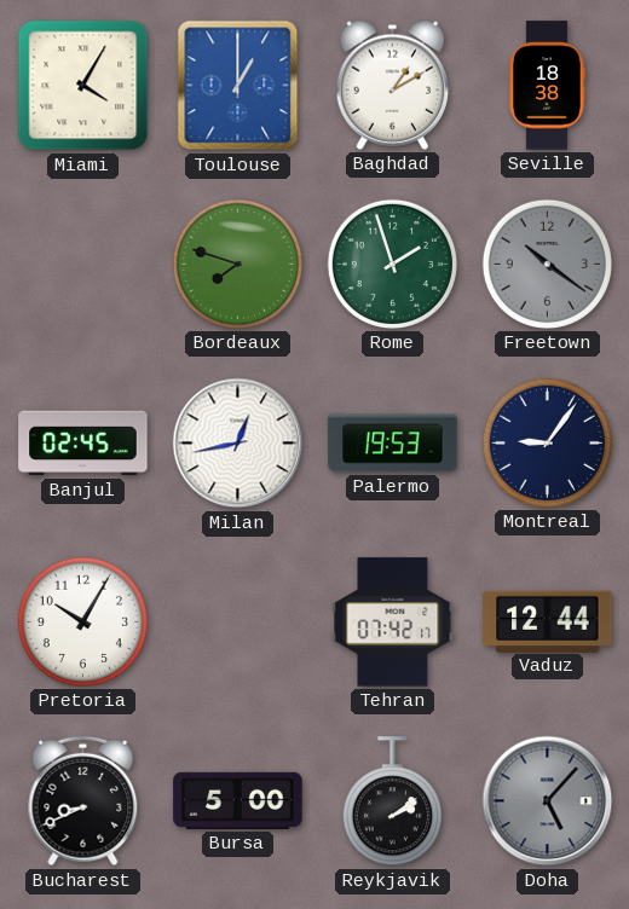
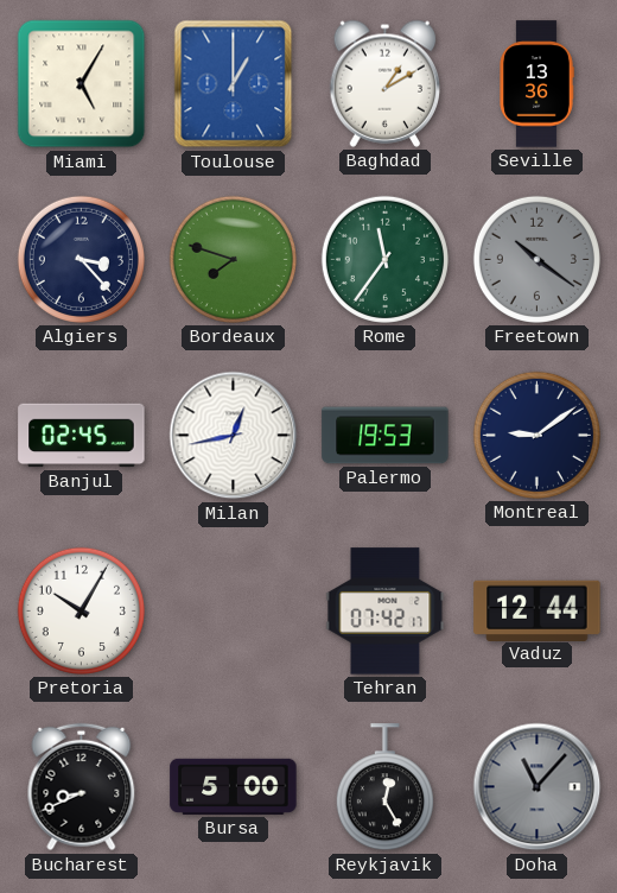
Miami: 4:05 -> 5:05 (82, 84)
Seville: 18:38 -> 13:36 (536, 84)
Algiers: none -> 3:23 (81, 259)
Rome: 1:57 -> 11:36 (384, 259)
Montreal: 9:06 -> 9:09 (536, 435)
Reykjavik: 2:09 -> 12:25 (384, 787)
Doha: 5:07 -> 11:07 (538, 787)
